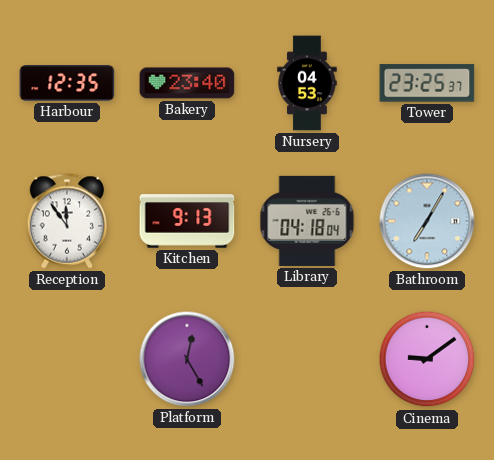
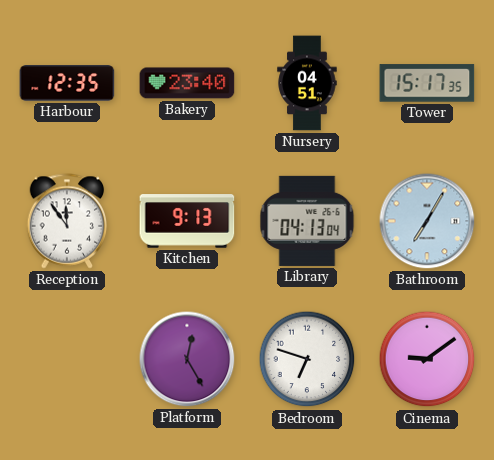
Nursery: 04:53 -> 04:51 (307, 83)
Tower: 23:25 -> 15:17 (427, 83)
Library: 04:18 -> 04:13 (307, 221)
Bedroom: none -> 6:48 (307, 359)
